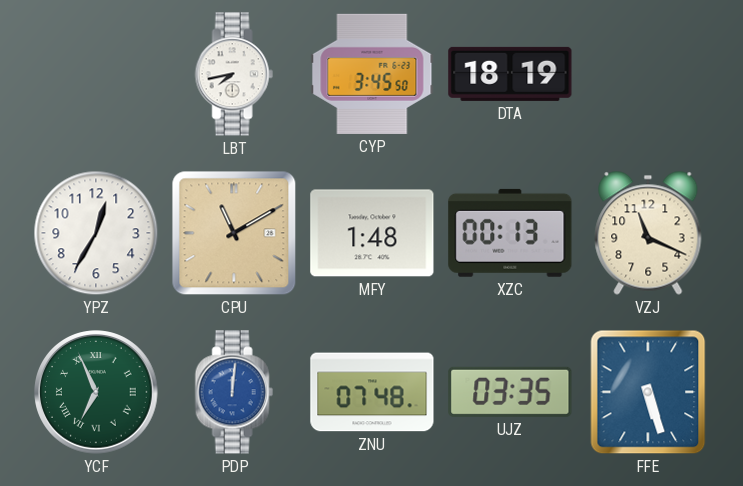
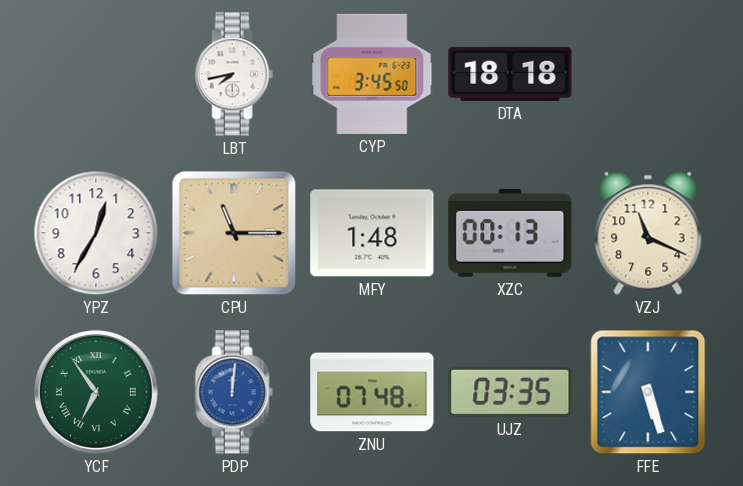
DTA: 18:19 -> 18:18 (510, 74)
CPU: 11:10 -> 11:15 (234, 233)
YCF: 6:56 -> 6:54 (96, 392)
